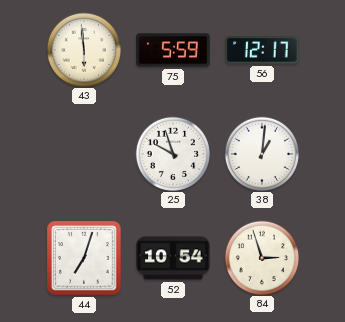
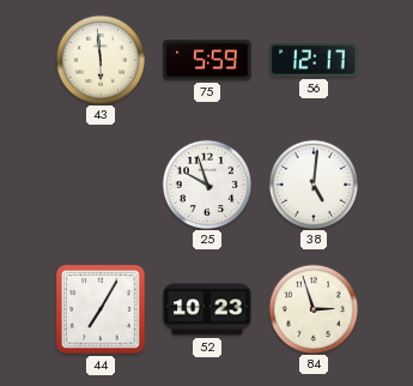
38: 1:01 -> 5:01 (312, 183)
44: 7:03 -> 7:05 (101, 309)
52: 10:54 -> 10:23 (207, 309)
